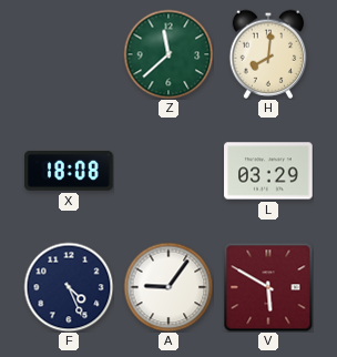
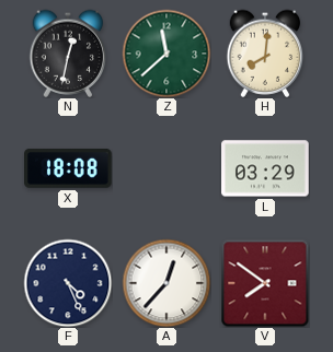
N: none -> 12:32 (68, 54)
A: 9:06 -> 12:37 (166, 283)
V: 5:50 -> 7:51 (265, 283)
